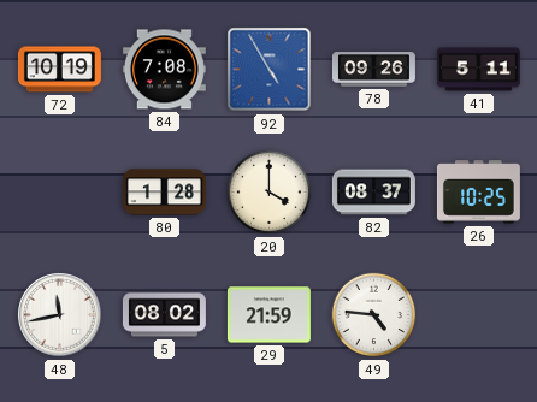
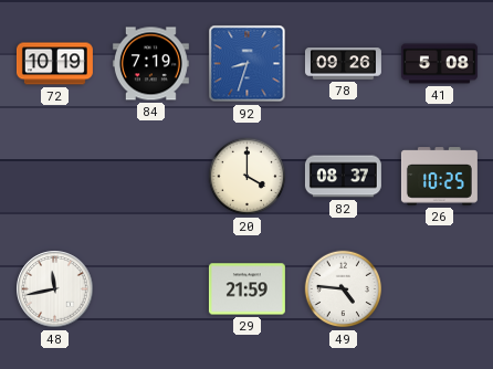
84: 7:08 -> 7:19 (150, 64)
92: 4:55 -> 8:33 (248, 64)
41: 5:11 -> 5:08 (439, 64)
80: 1:28 -> none (164, 193)
5: 08:02 -> none (164, 315)
